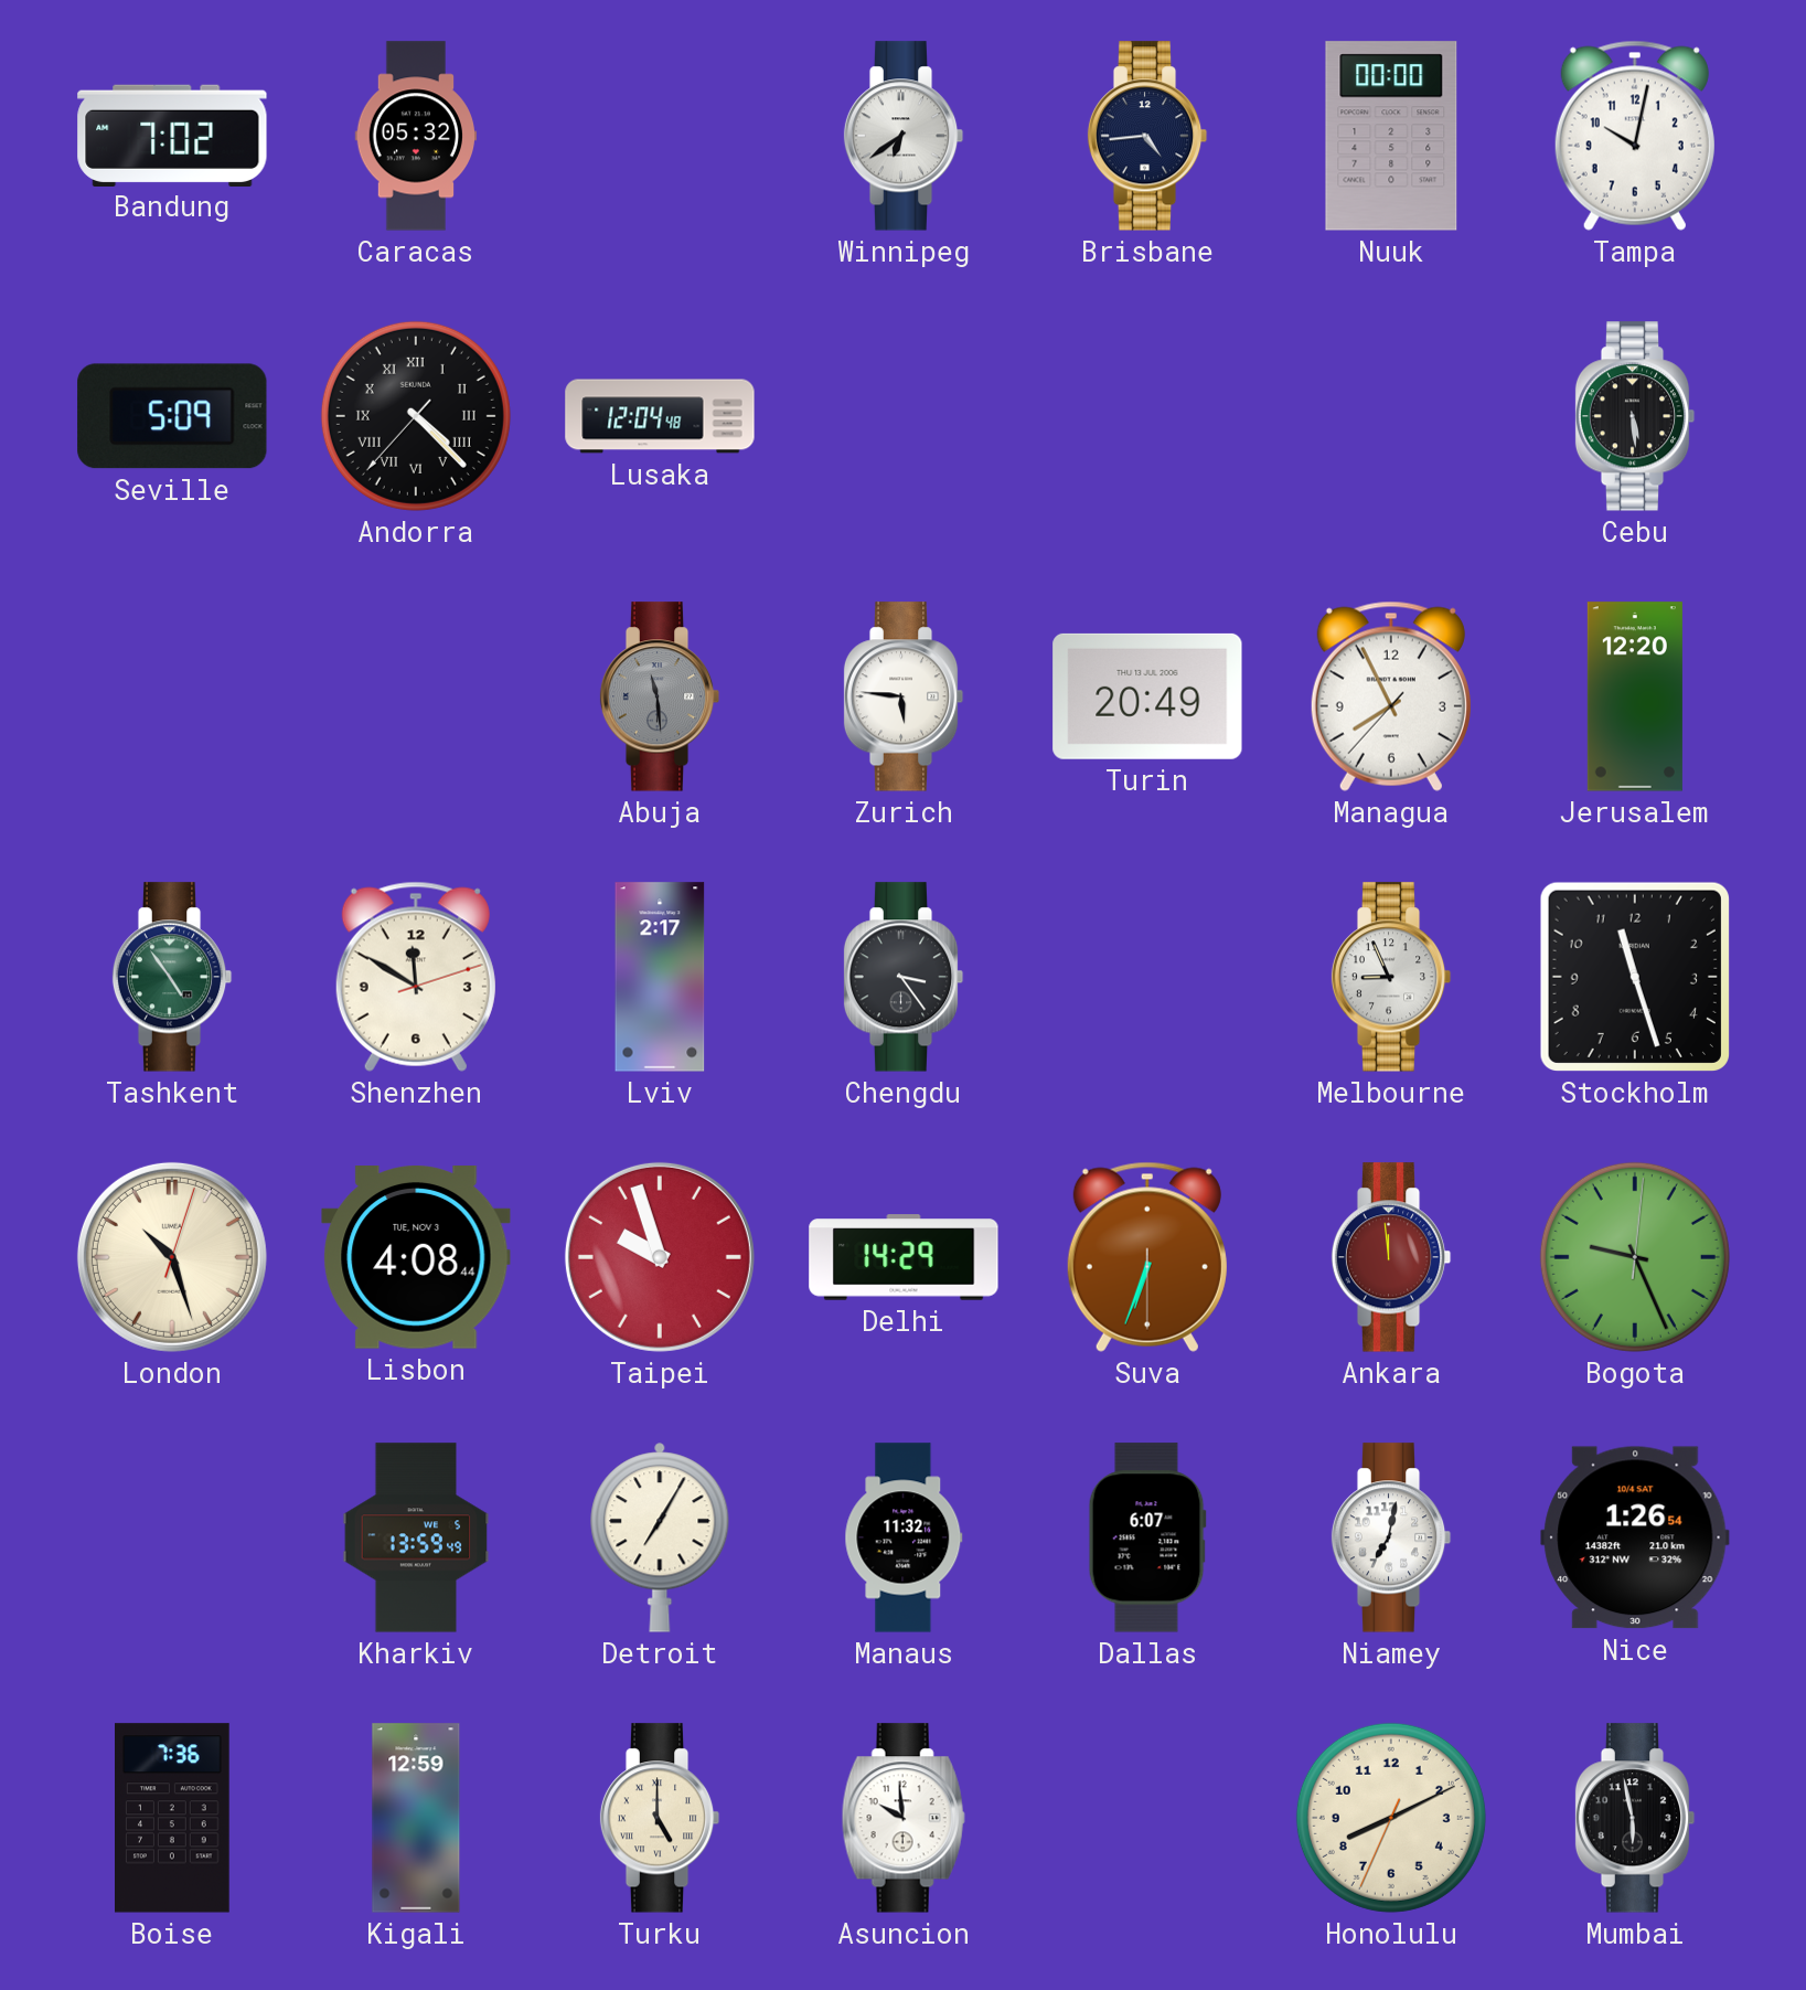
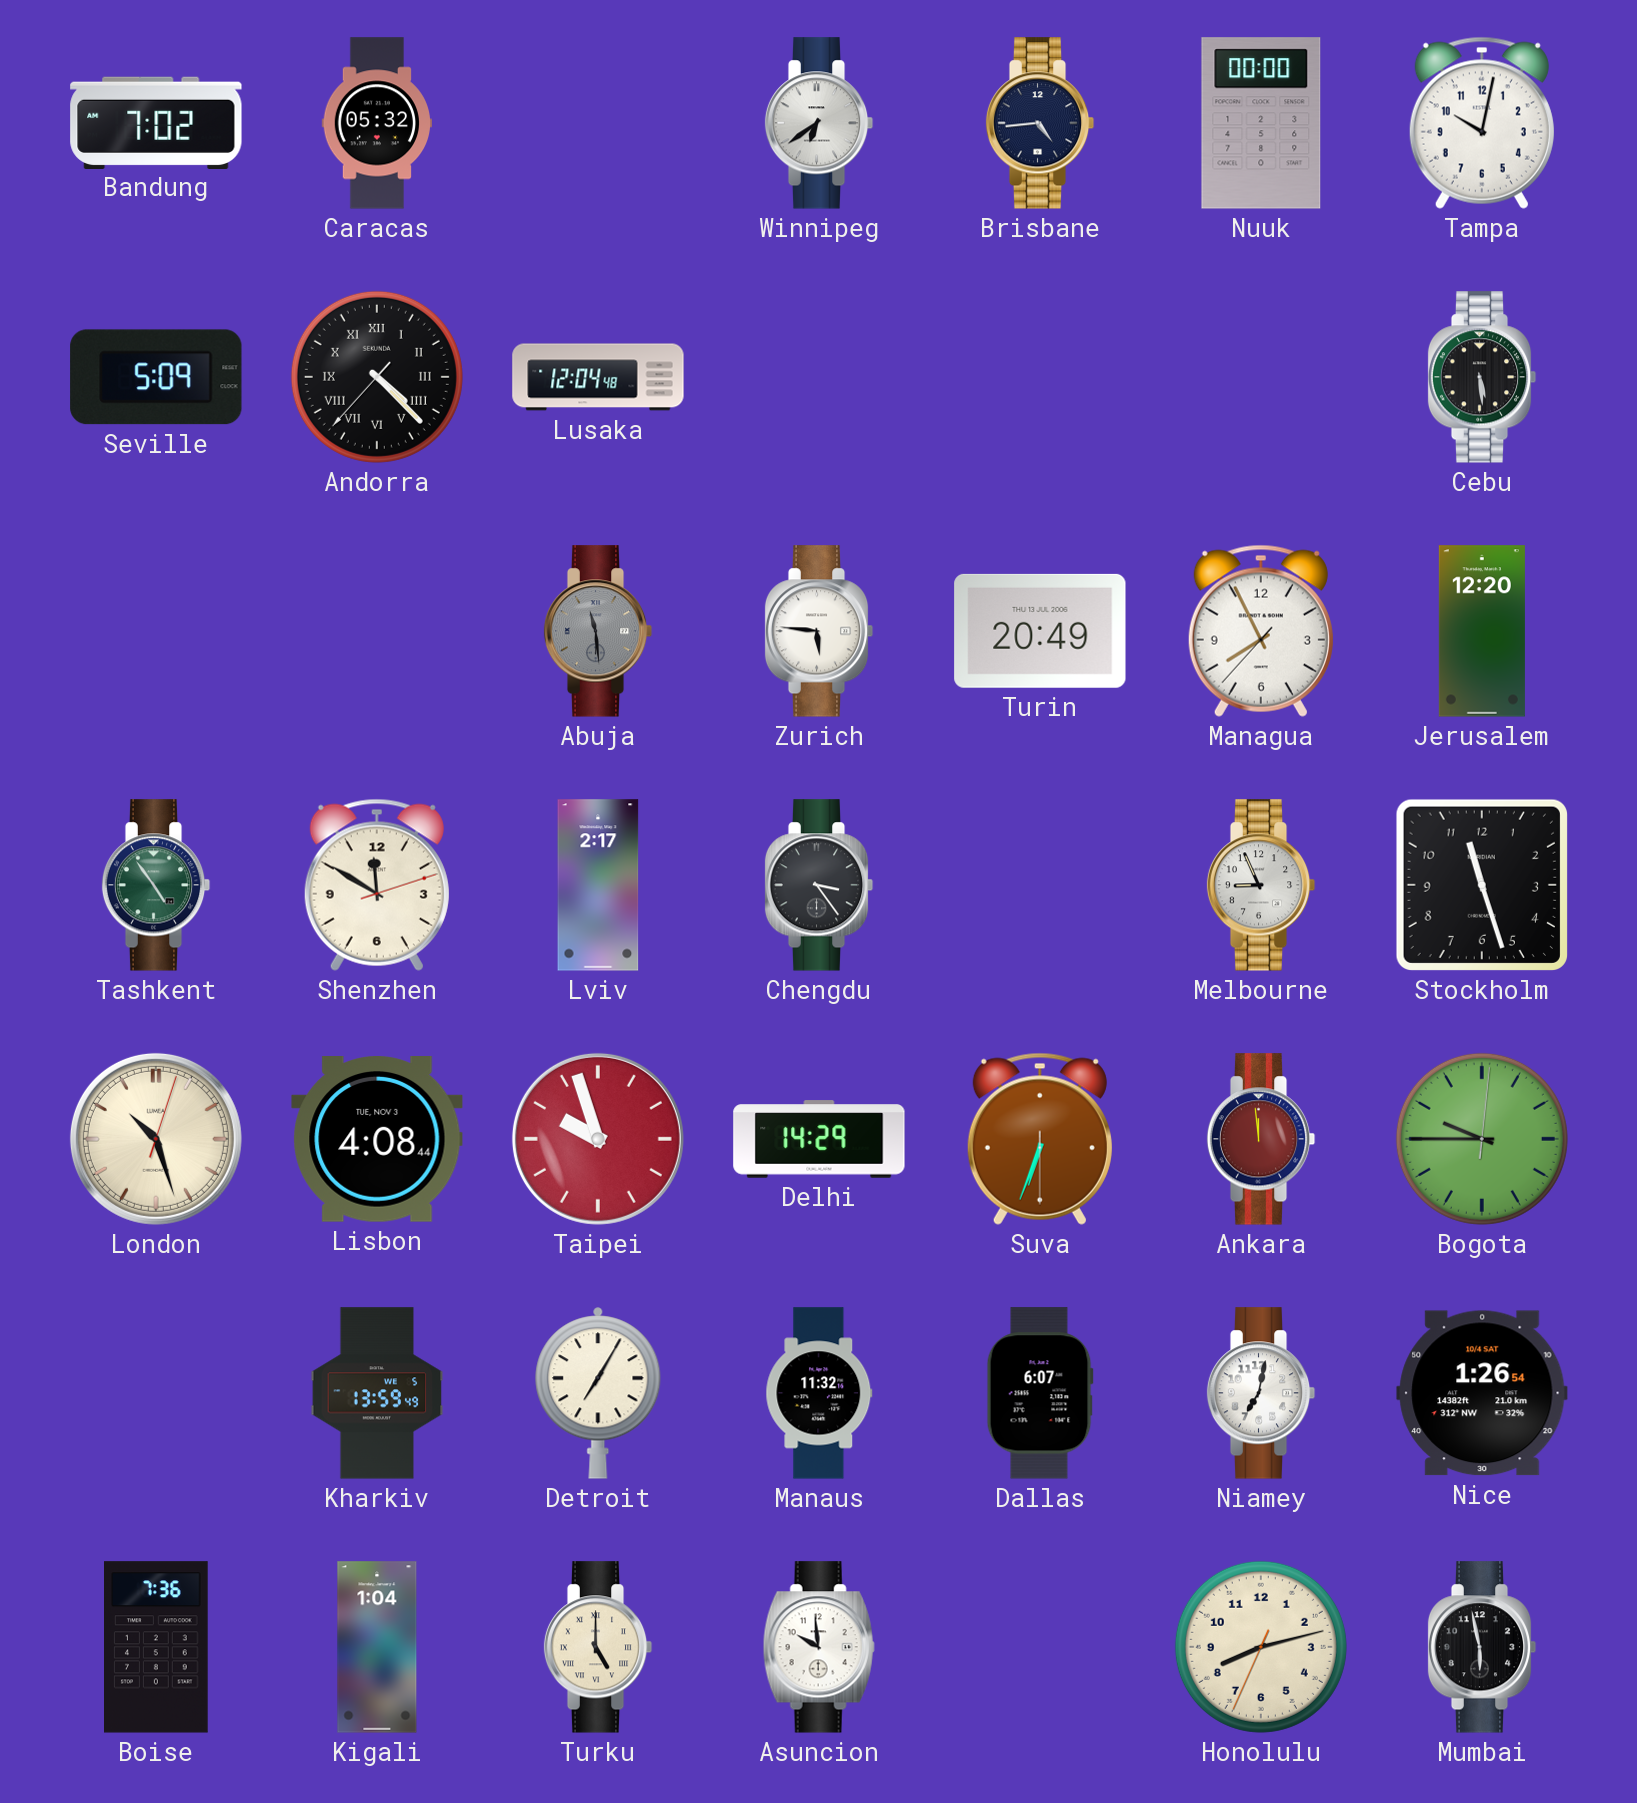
Bogota: 9:26 -> 9:45 (1482, 1139)
Kigali: 12:59 -> 1:04 (377, 1647)
Honolulu: 8:10 -> 8:12 (1261, 1647)
